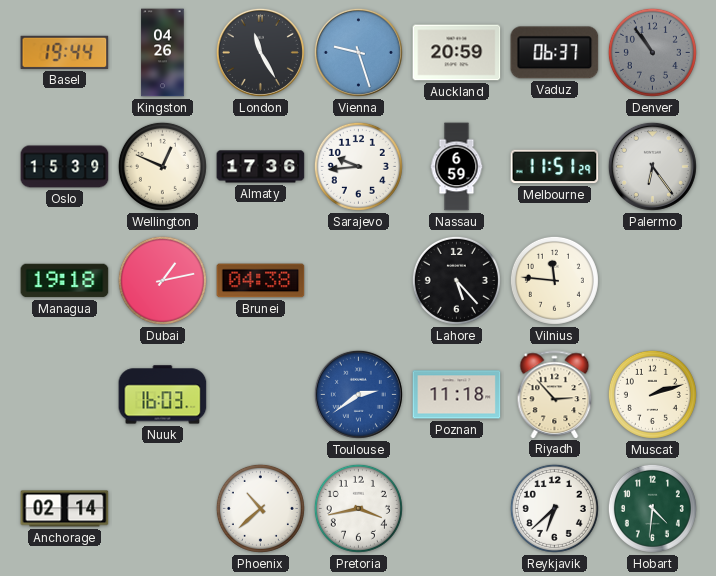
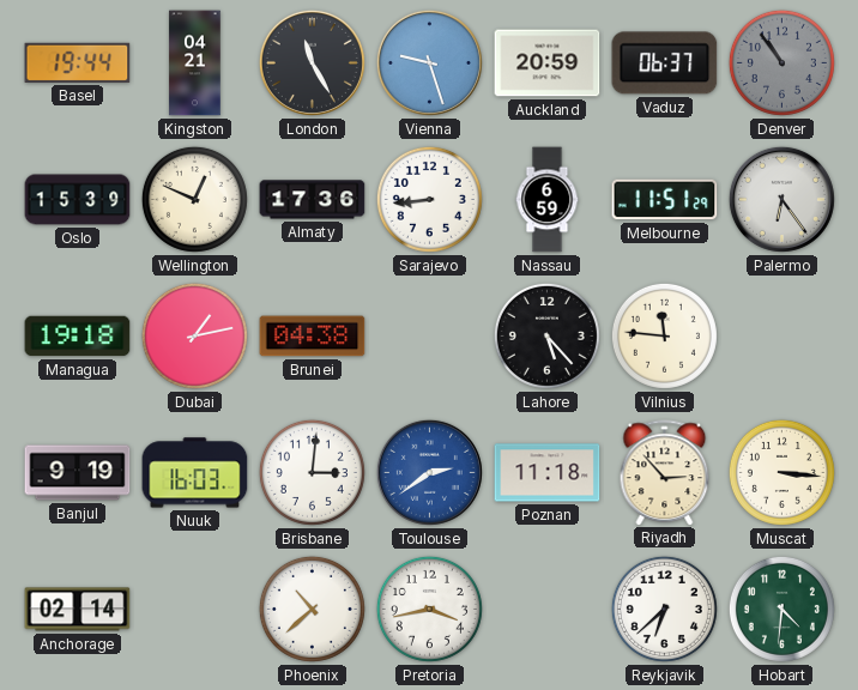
Kingston: 04:26 -> 04:21 (195, 63)
Sarajevo: 9:44 -> 8:44 (429, 199)
Banjul: none -> 9:19 (78, 473)
Brisbane: none -> 3:01 (312, 472)
Muscat: 2:12 -> 3:16 (781, 472)
